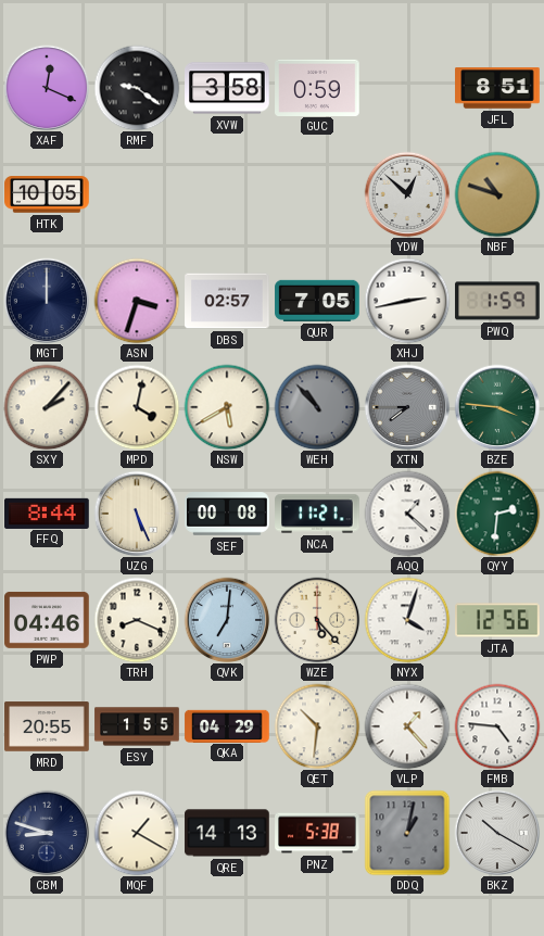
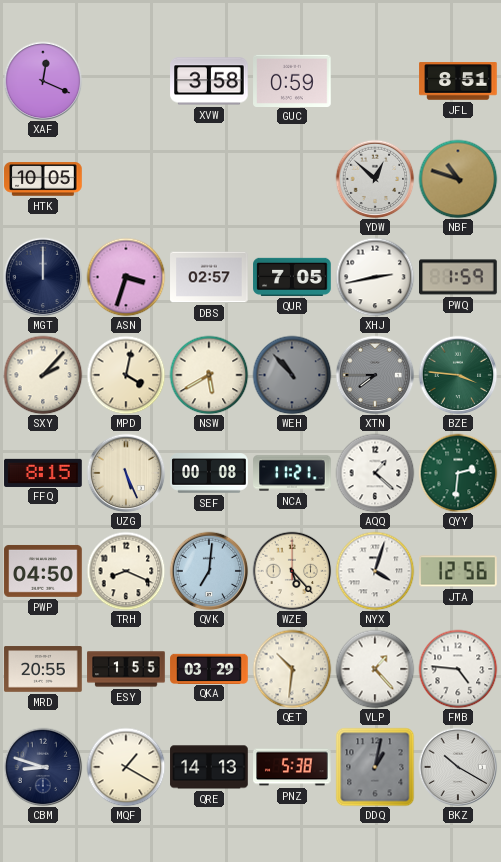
RMF: 9:21 -> none (137, 88)
FFQ: 8:44 -> 8:15 (43, 472)
PWP: 04:46 -> 04:50 (43, 571)
QKA: 04:29 -> 03:29 (209, 668)
